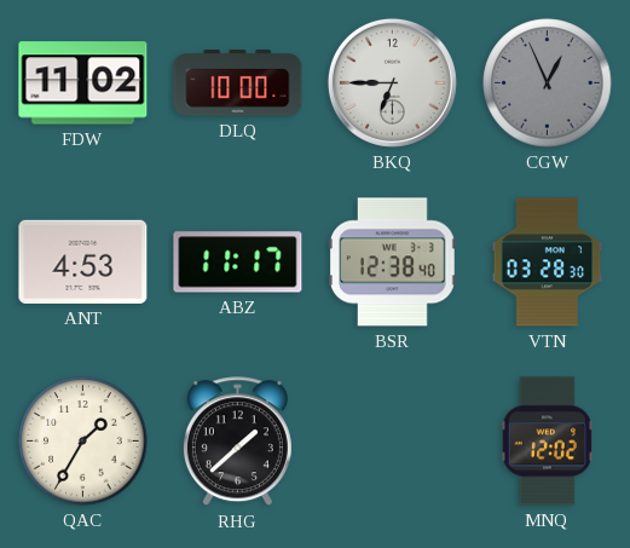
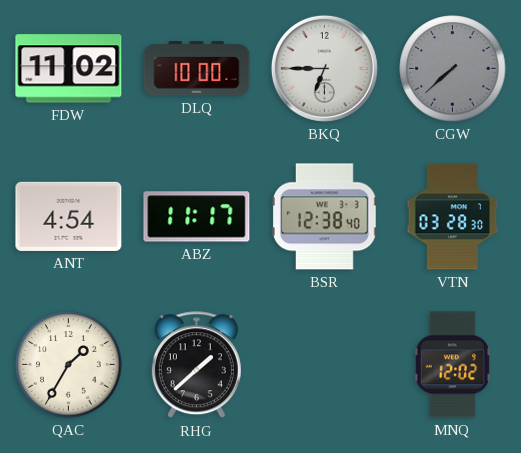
CGW: 12:56 -> 7:38 (453, 69)
ANT: 4:53 -> 4:54 (69, 216)
